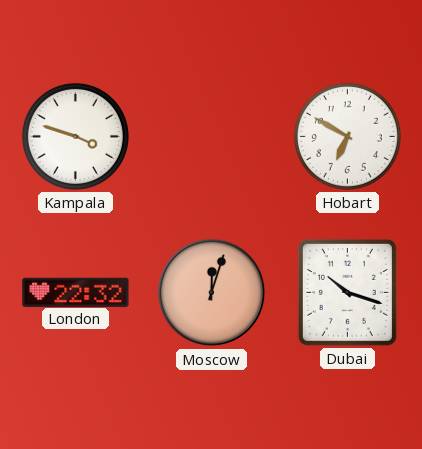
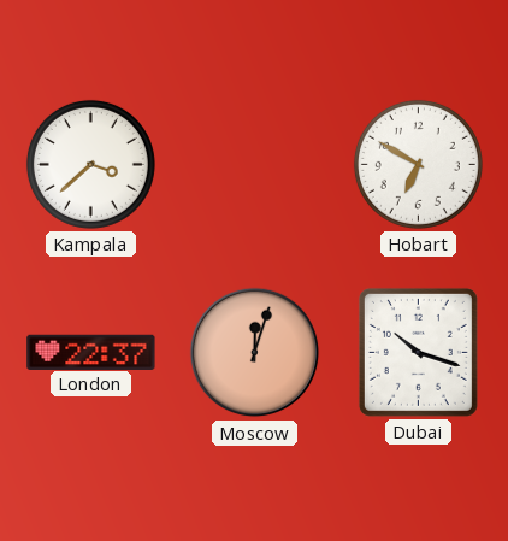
Kampala: 3:48 -> 3:38 (90, 164)
London: 22:32 -> 22:37 (91, 352)
